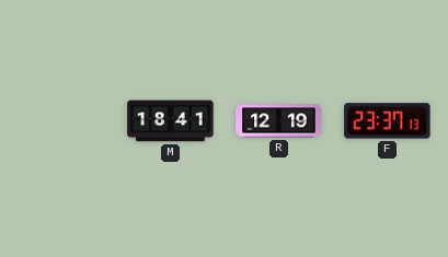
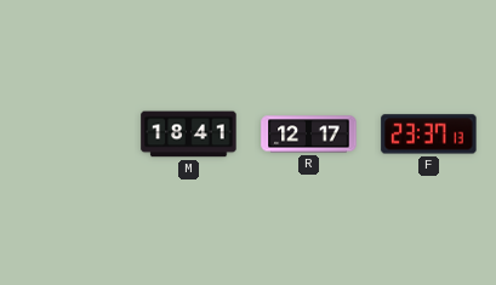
R: 12:19 -> 12:17 (309, 135)
